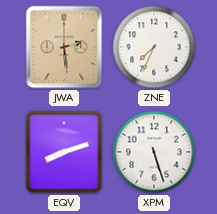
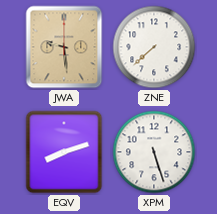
JWA: 2:29 -> 9:29 (64, 47)
ZNE: 7:34 -> 7:38 (154, 47)
